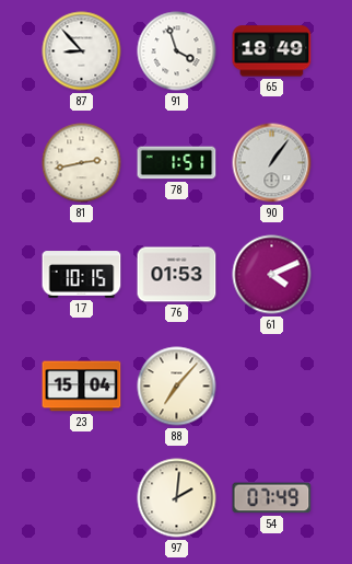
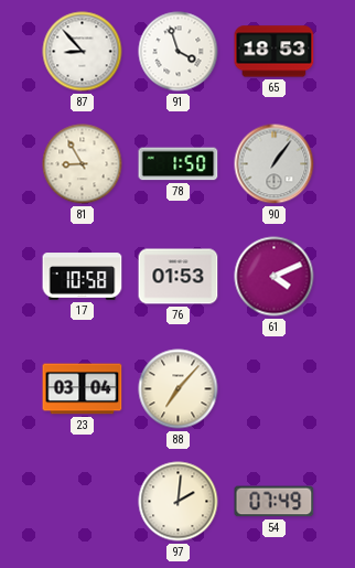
65: 18:49 -> 18:53 (275, 52)
81: 2:43 -> 8:55 (83, 164)
78: 1:51 -> 1:50 (179, 164)
17: 10:15 -> 10:58 (83, 277)
23: 15:04 -> 03:04 (83, 389)
